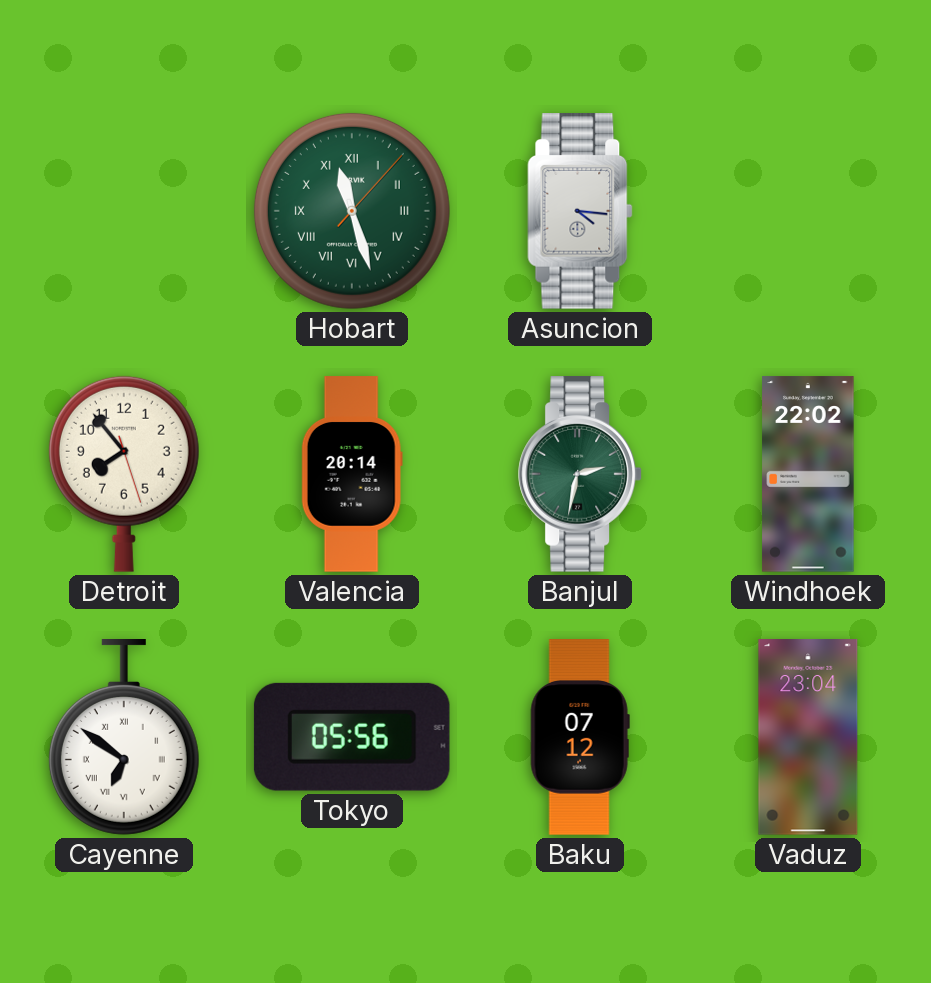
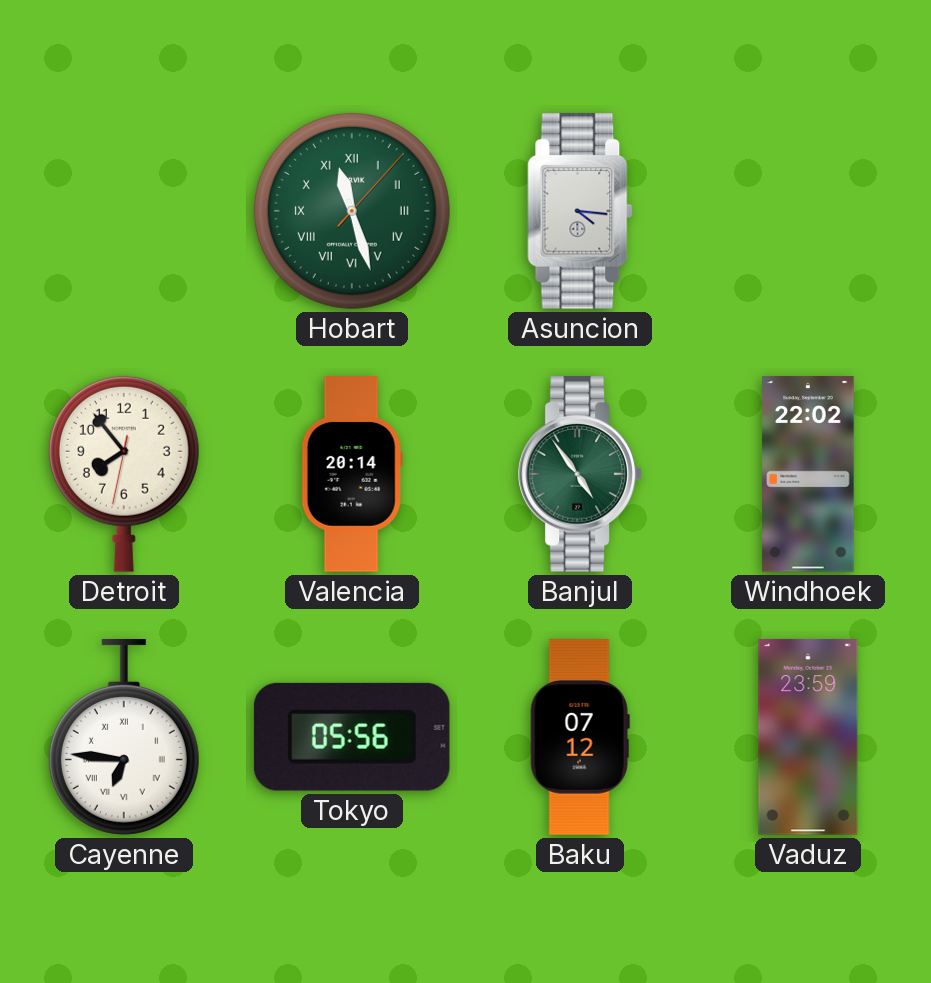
Detroit: 7:53:27 -> 7:53:32 (124, 474)
Banjul: 2:32 -> 4:54 (580, 474)
Cayenne: 6:51 -> 6:46 (124, 738)
Vaduz: 23:04 -> 23:59 (808, 737)
